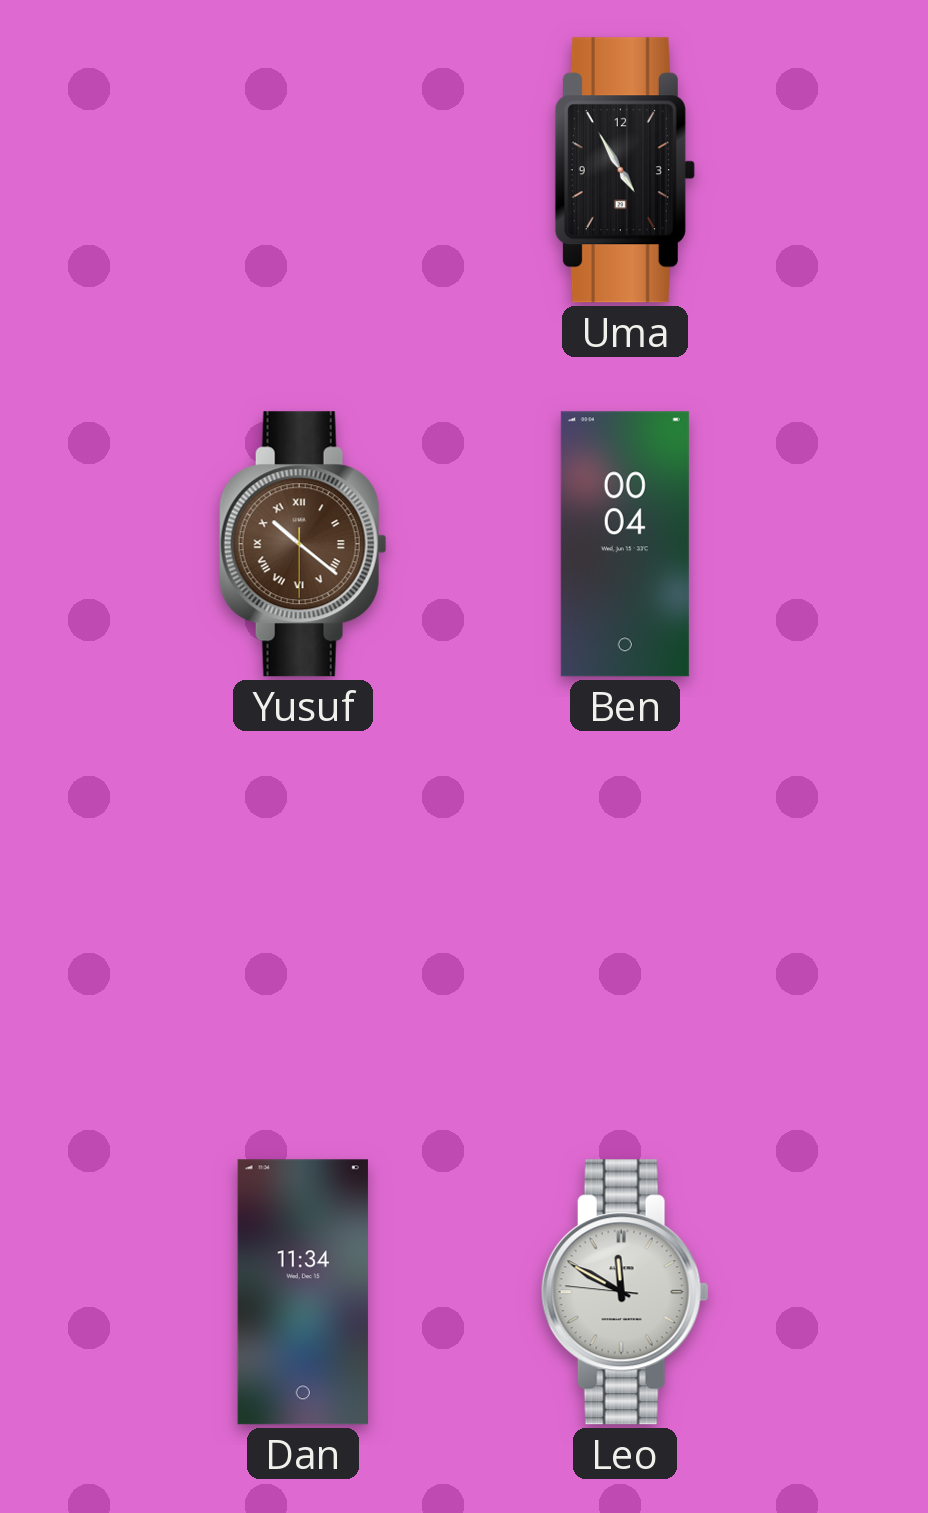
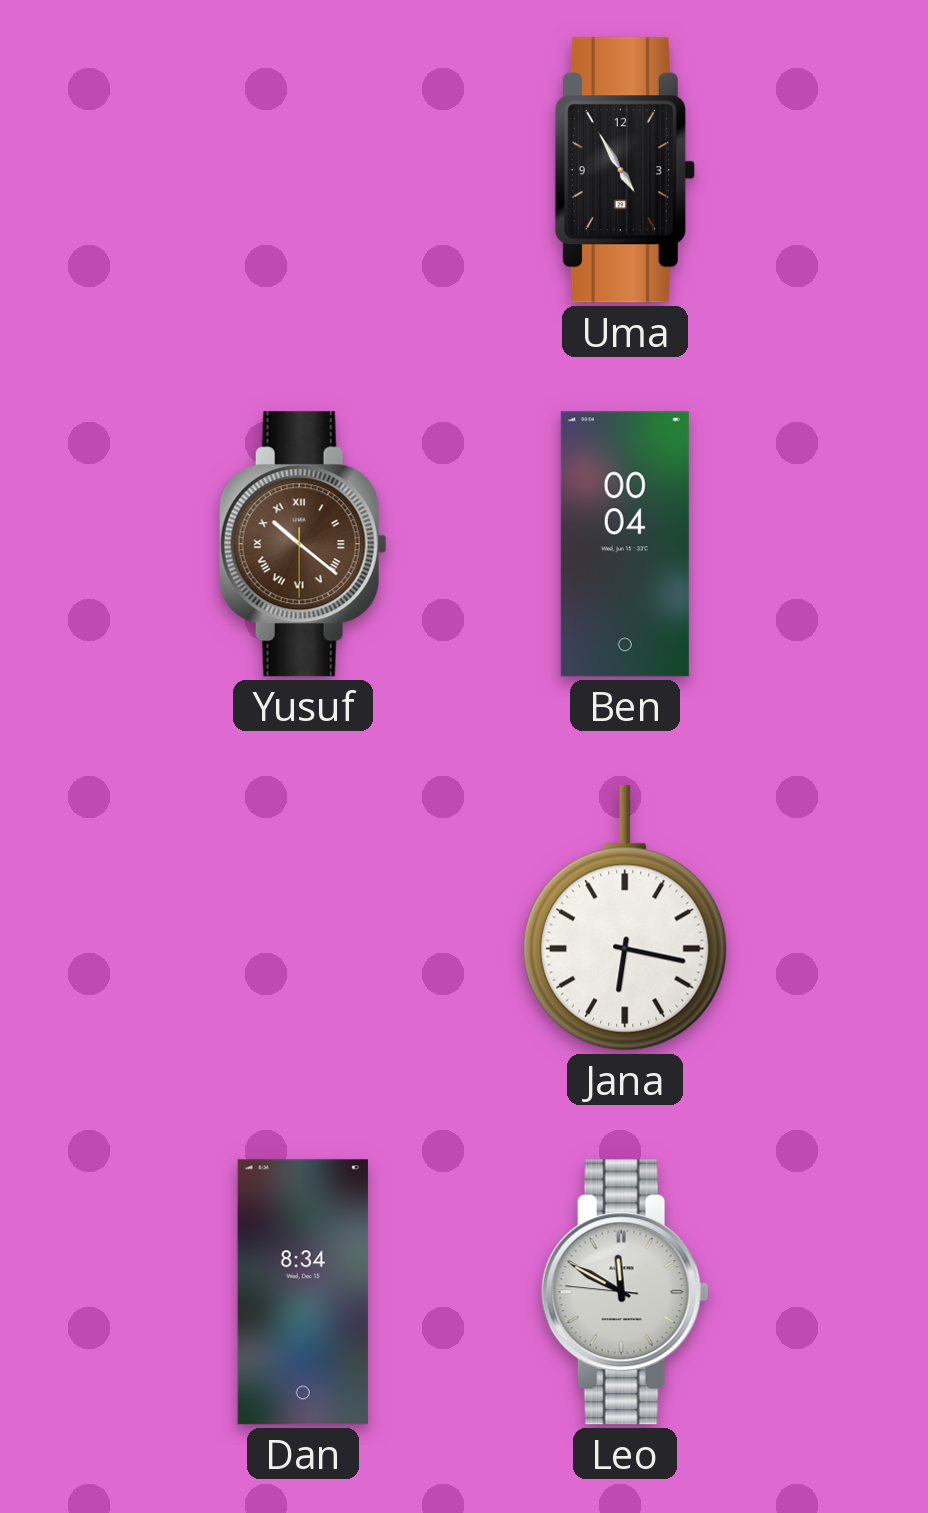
Jana: none -> 6:17 (625, 918)
Dan: 11:34 -> 8:34 (303, 1292)
